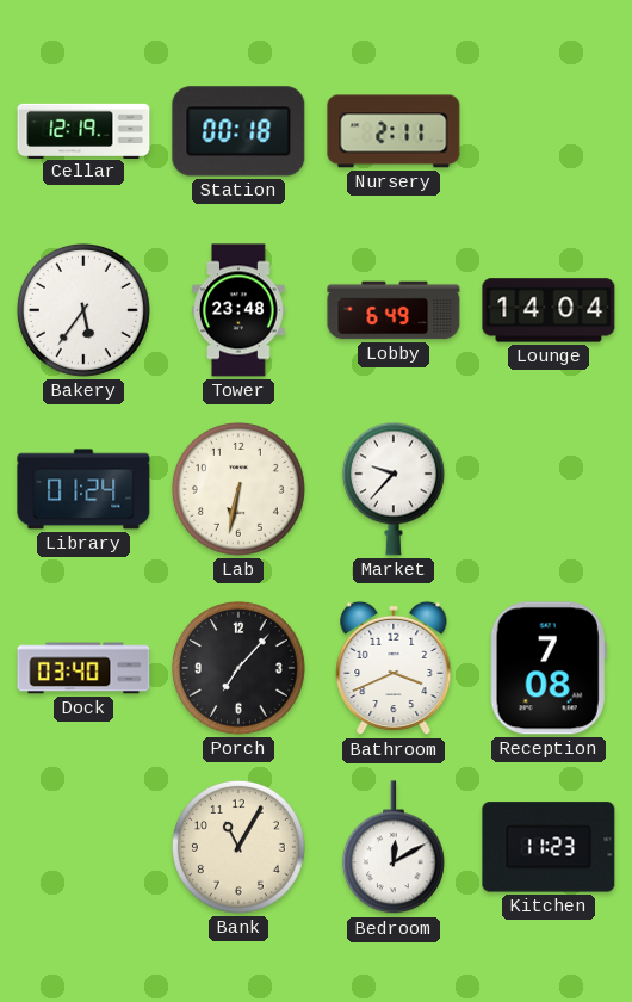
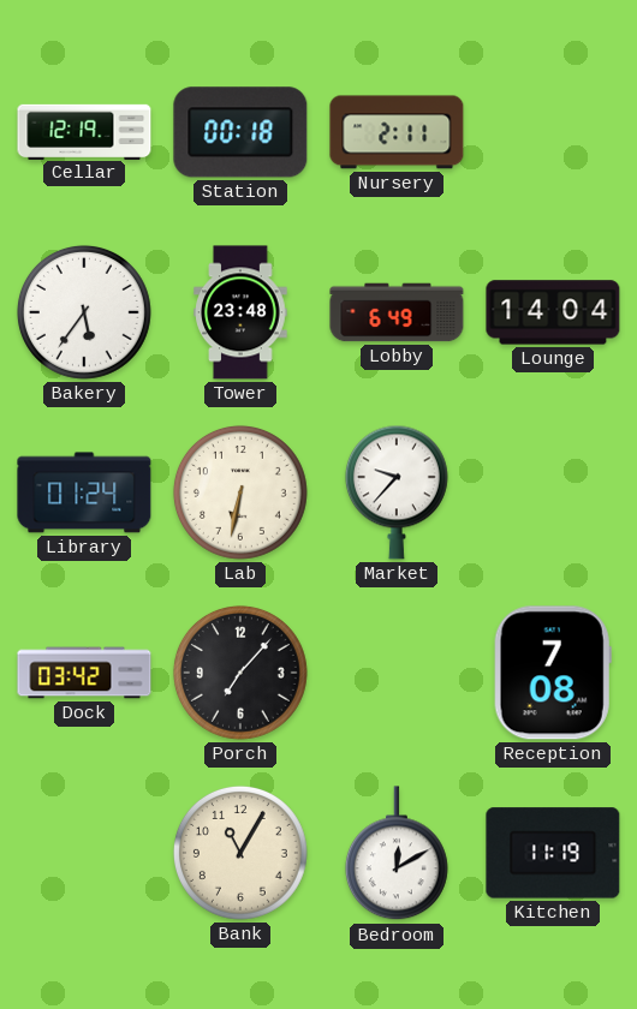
Dock: 03:40 -> 03:42 (84, 673)
Bathroom: 3:41 -> none (394, 668)
Kitchen: 11:23 -> 11:19 (553, 853)
